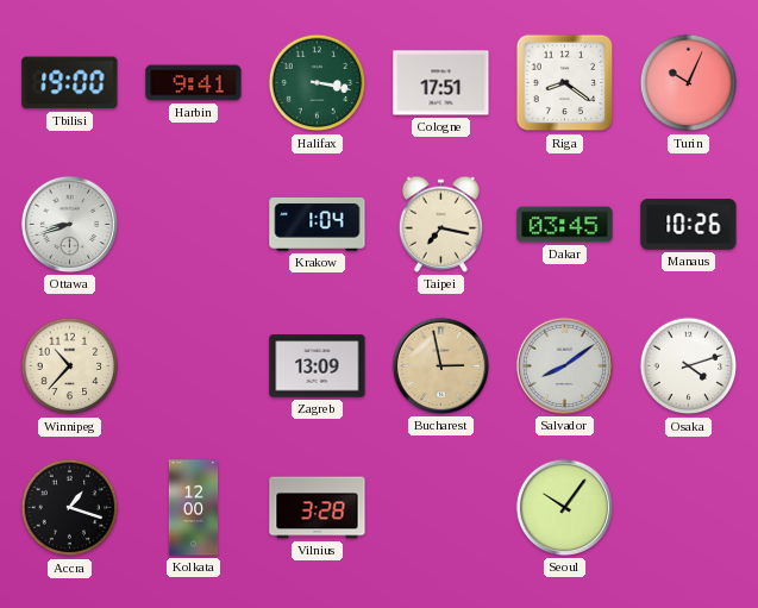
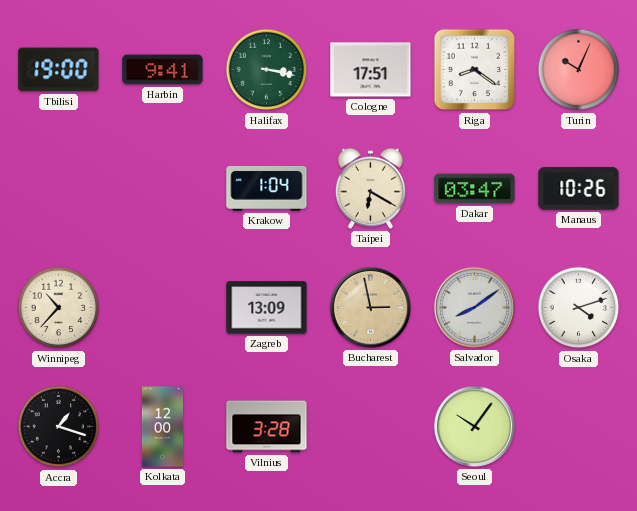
Ottawa: 8:42 -> none (69, 224)
Taipei: 7:17 -> 6:20 (370, 188)
Dakar: 03:45 -> 03:47 (475, 189)
